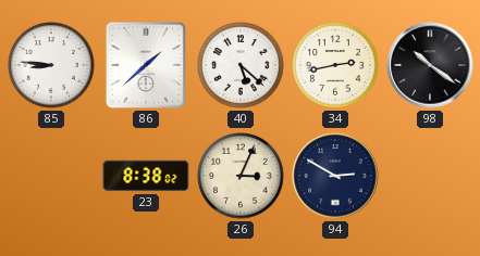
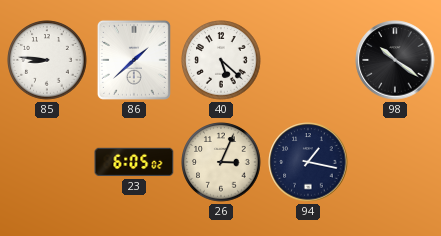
34: 2:43 -> none (335, 65)
23: 8:38 -> 6:05 (134, 162)
94: 2:50 -> 1:17 (308, 162)
